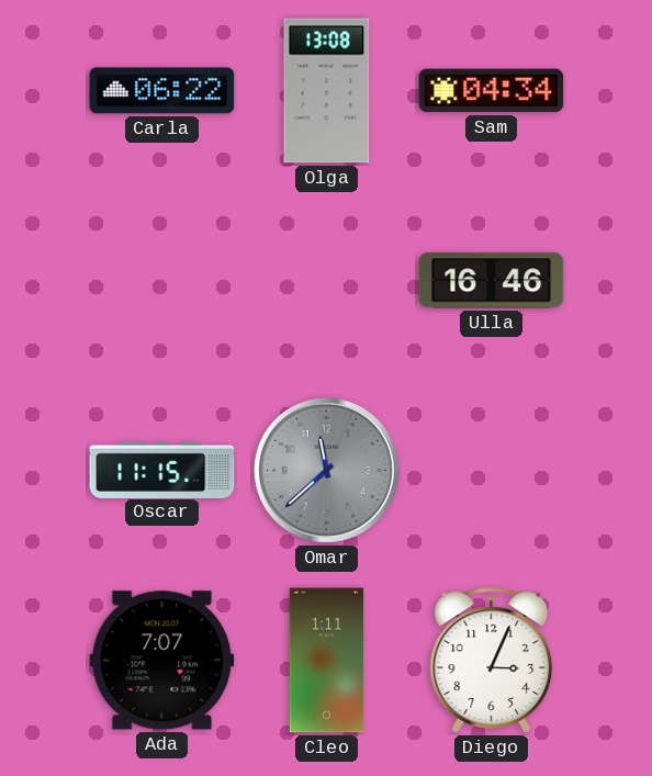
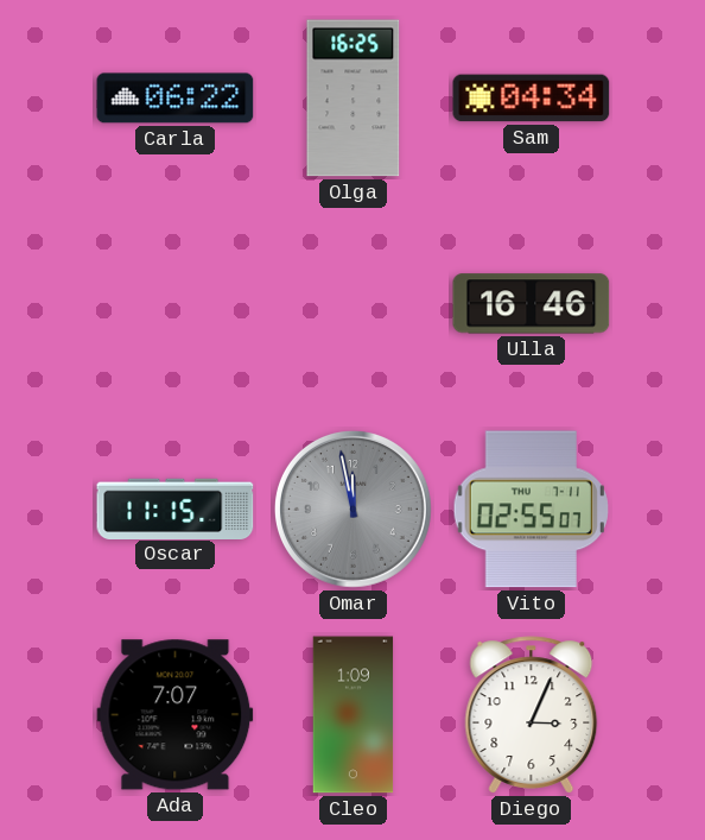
Olga: 13:08 -> 16:25 (354, 99)
Omar: 11:38 -> 11:58 (352, 509)
Vito: none -> 02:55 (531, 510)
Cleo: 1:11 -> 1:09 (354, 715)
